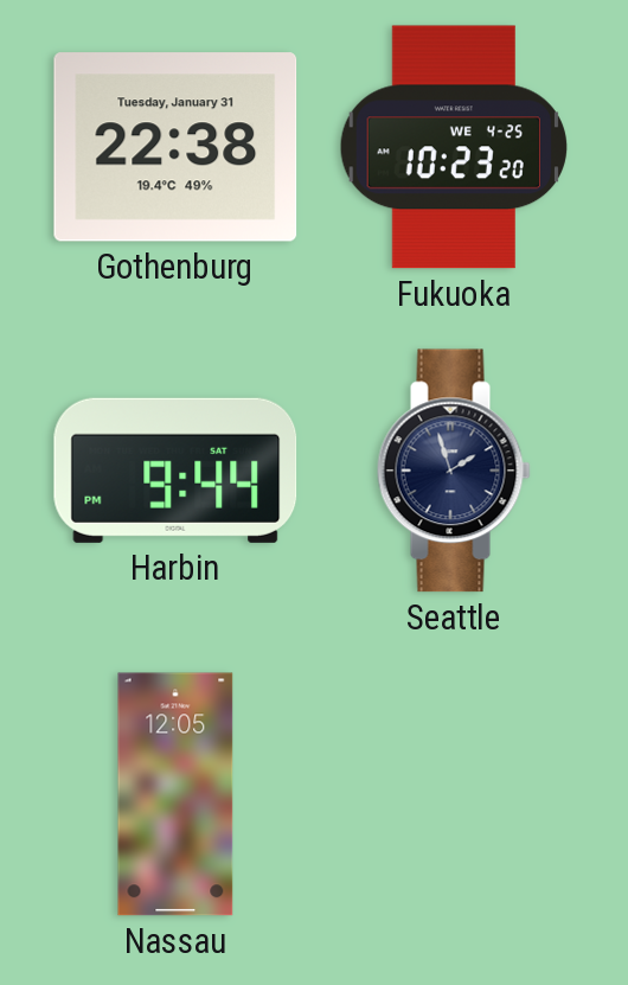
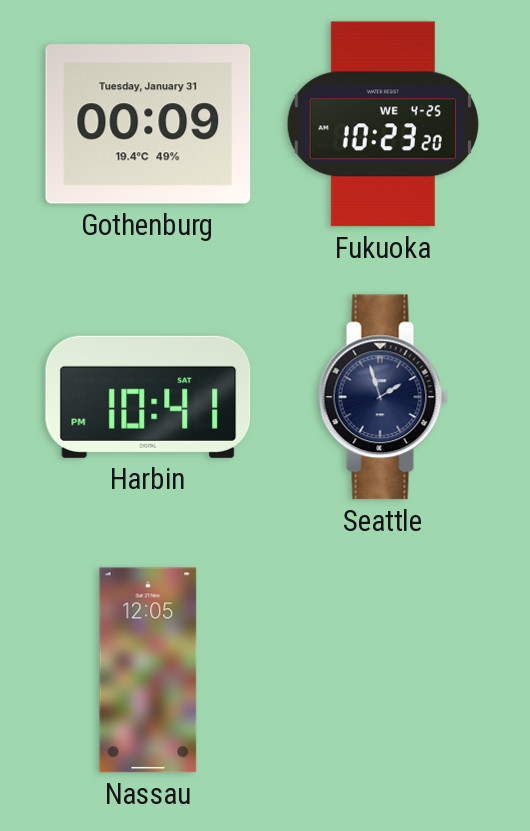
Gothenburg: 22:38 -> 00:09 (148, 124)
Harbin: 9:44 -> 10:41 (148, 397)
